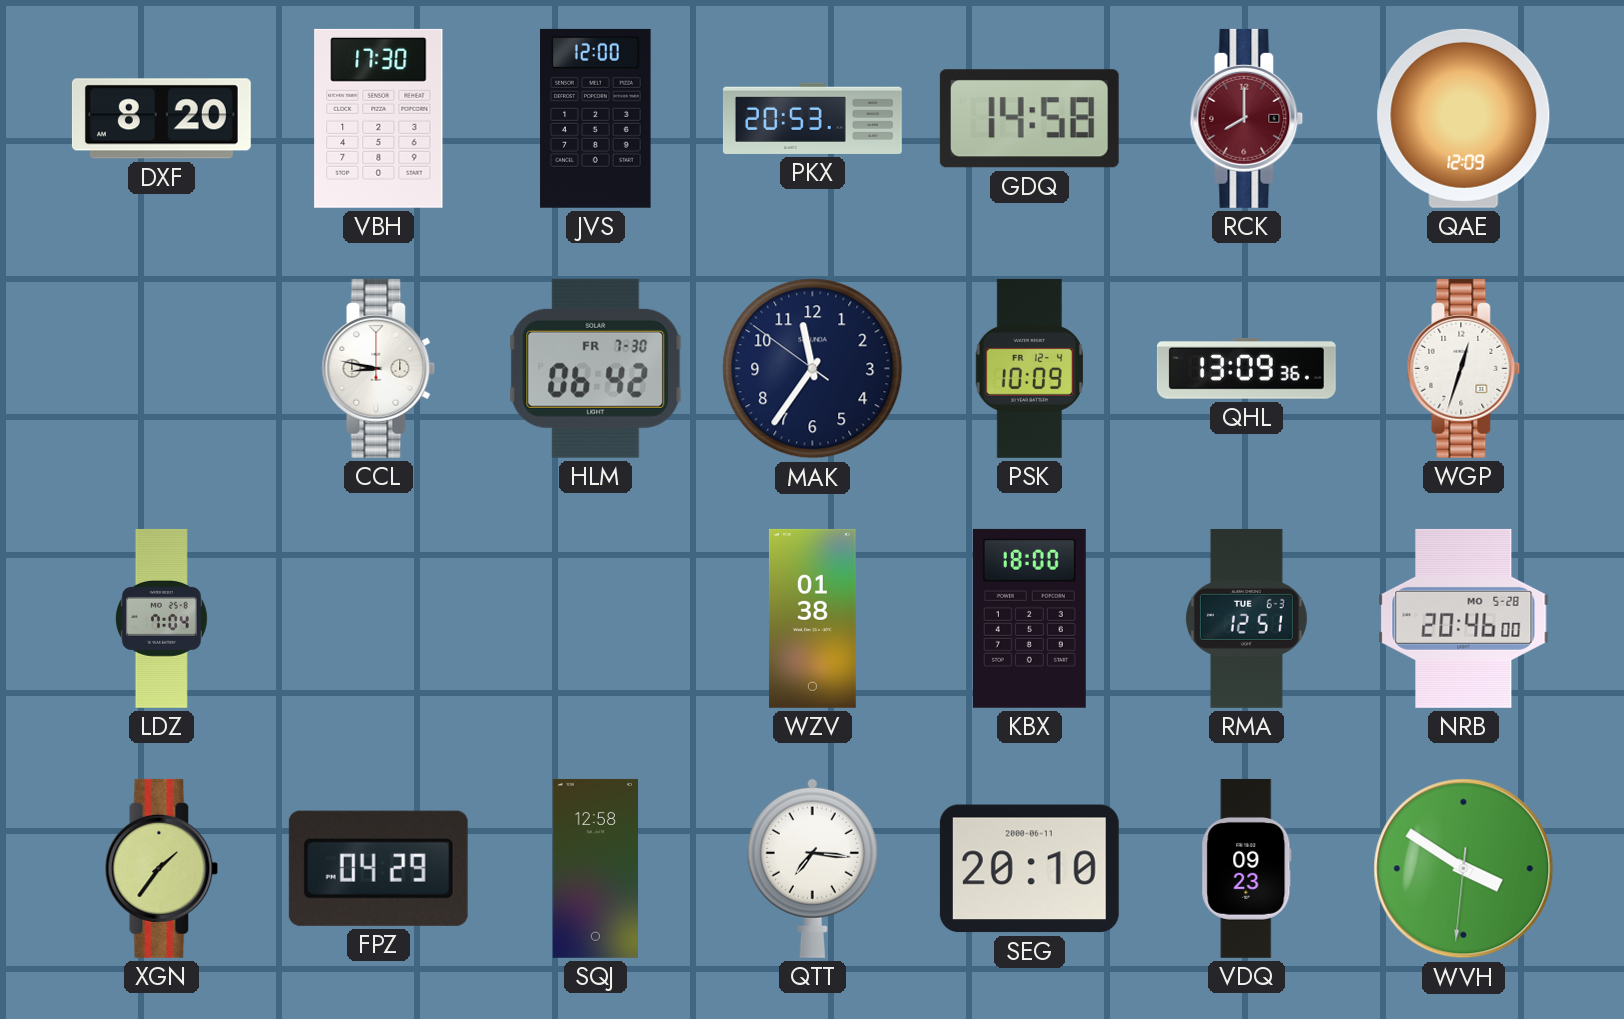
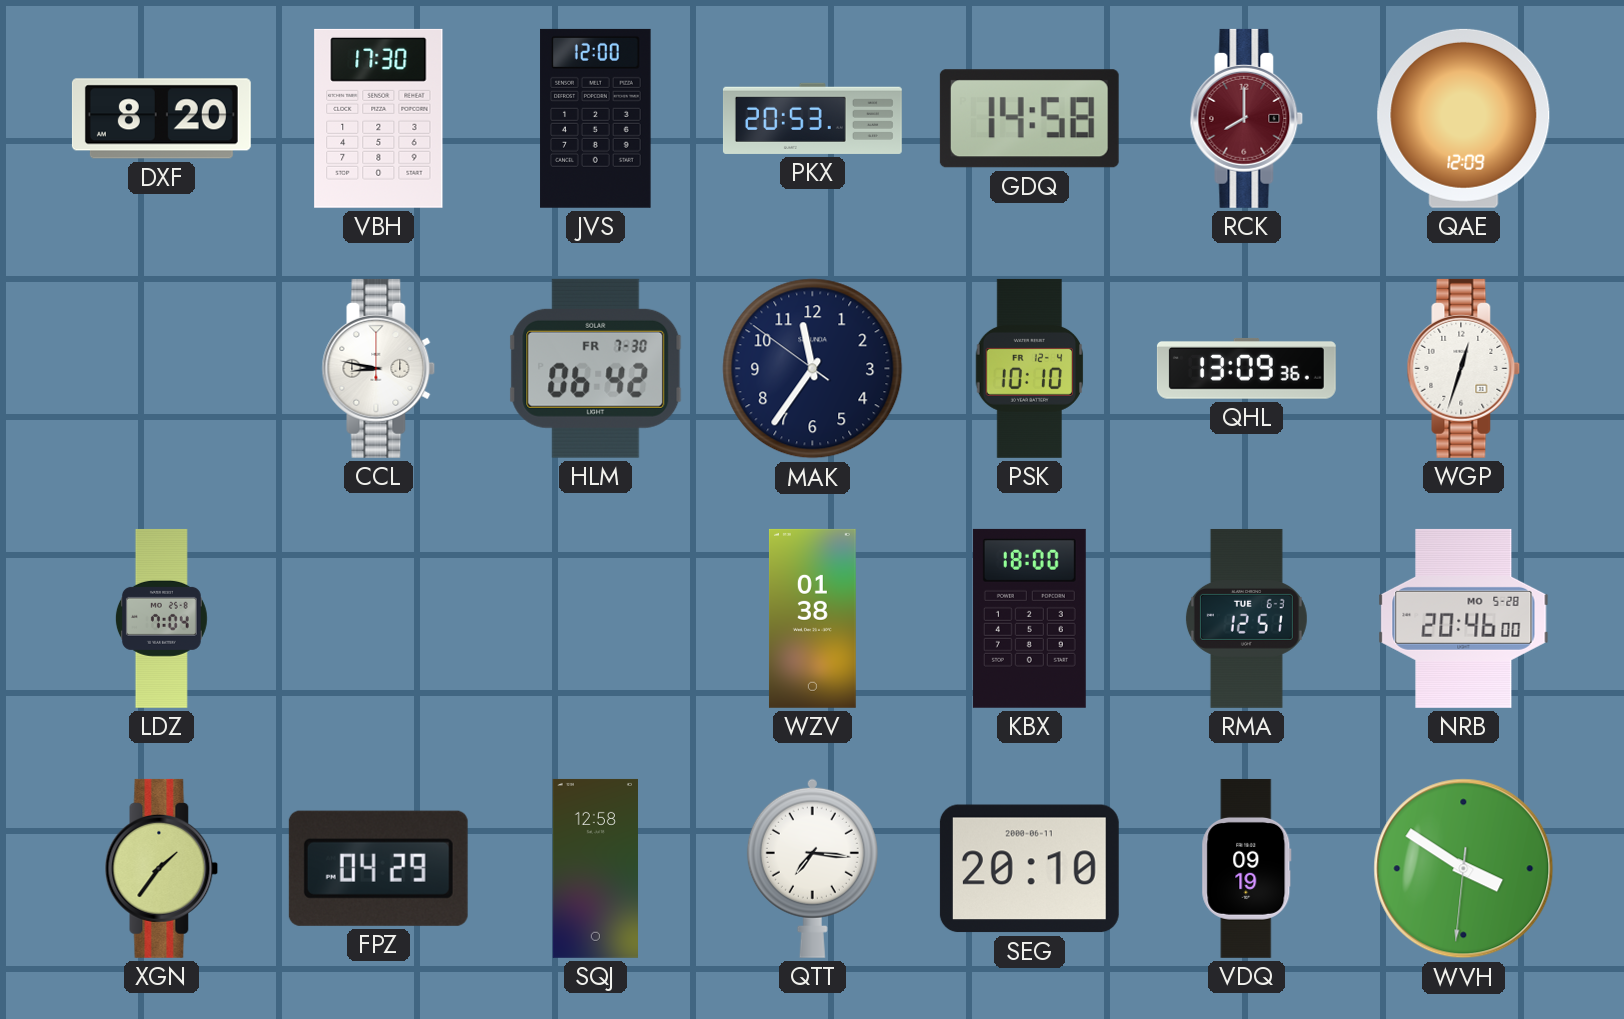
PSK: 10:09 -> 10:10 (1030, 368)
VDQ: 09:23 -> 09:19 (1247, 868)
